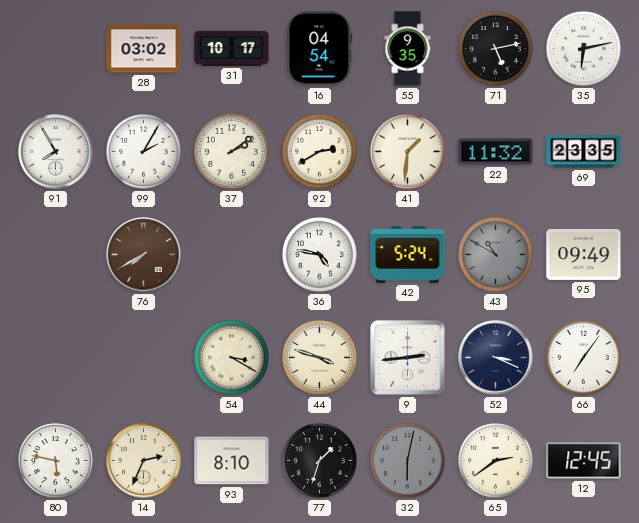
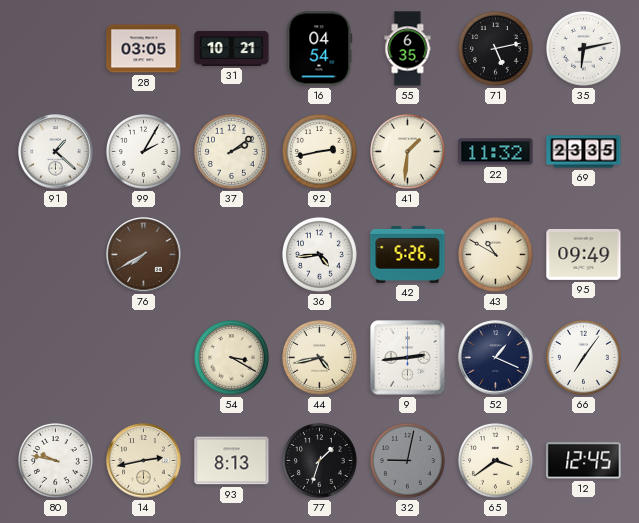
28: 03:02 -> 03:05 (144, 49)
31: 10:17 -> 10:21 (232, 48)
55: 9:35 -> 6:35 (408, 49)
91: 7:55 -> 1:22 (56, 152)
92: 2:40 -> 2:43 (320, 152)
36: 4:47 -> 4:44 (320, 255)
42: 5:24 -> 5:26 (408, 254)
43 dial: grey -> cream (496, 255)
44: 3:48 -> 4:43 (320, 358)
52: 3:19 -> 1:19 (496, 358)
80: 5:47 -> 9:47 (56, 461)
14: 2:34 -> 2:43 (144, 461)
93: 8:10 -> 8:13 (232, 461)
32: 6:02 -> 9:02 (408, 461)
65: 2:39 -> 3:39 (496, 461)
